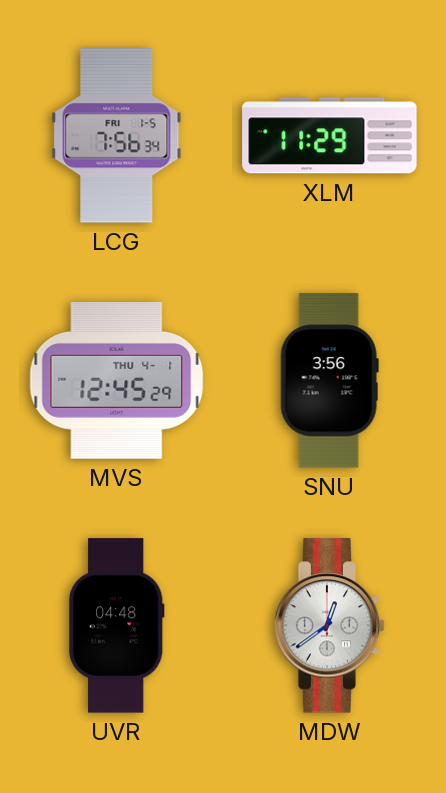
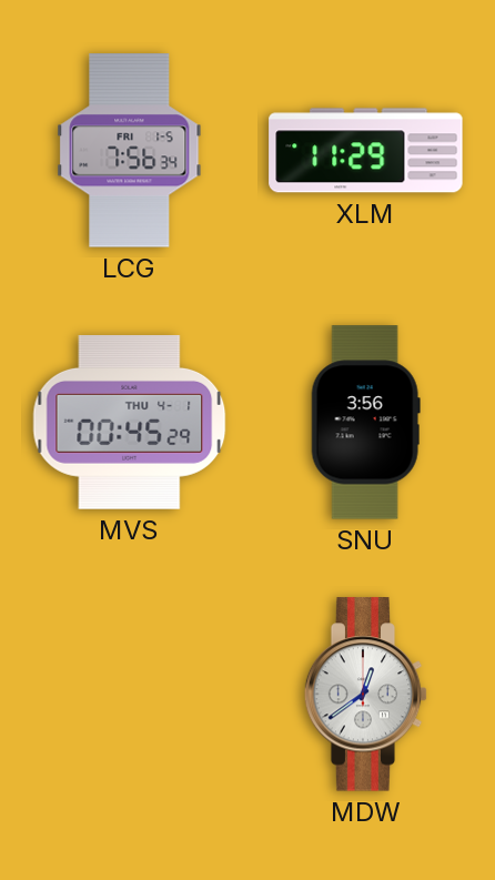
MVS: 12:45 -> 00:45 (130, 422)
UVR: 04:48 -> none (117, 626)
